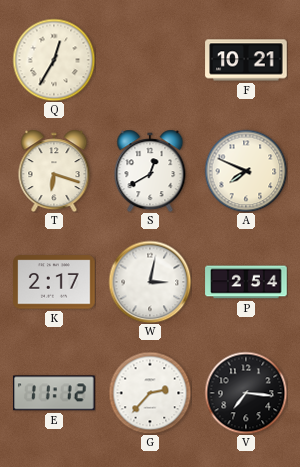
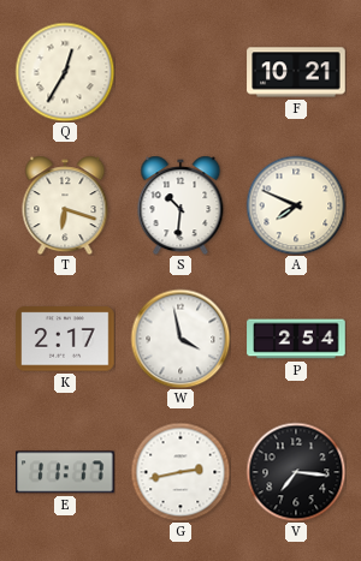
S: 12:40 -> 10:31 (180, 205)
W: 3:02 -> 3:58 (180, 339)
E: 11:12 -> 11:17 (66, 472)
G: 2:37 -> 2:43 (180, 472)
